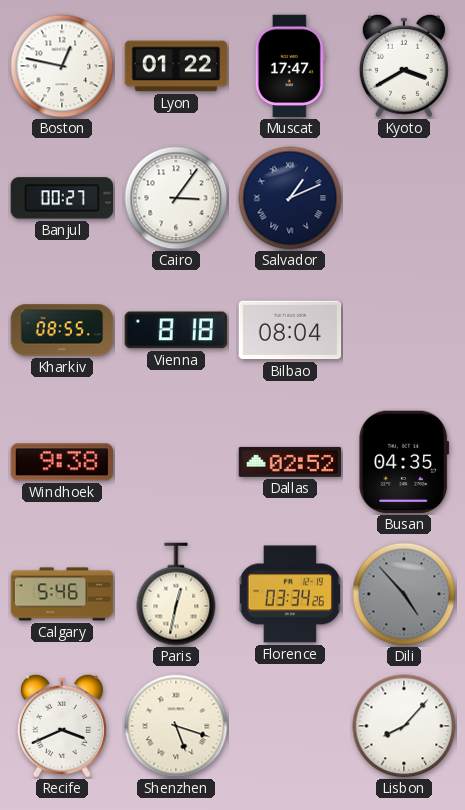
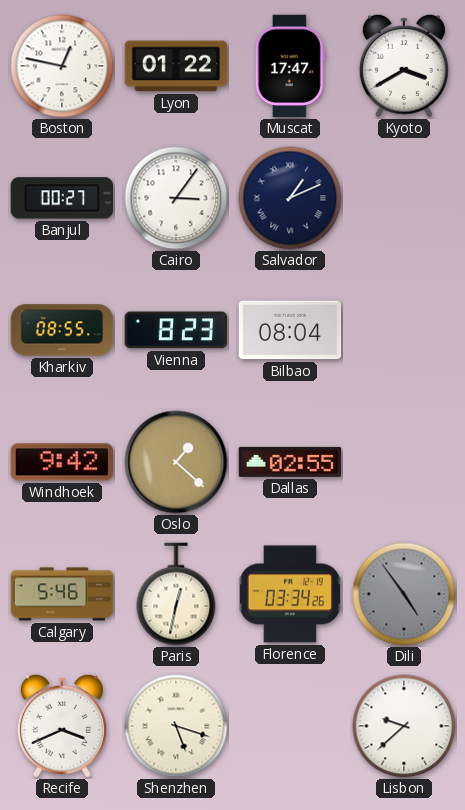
Vienna: 8:18 -> 8:23 (176, 330)
Windhoek: 9:38 -> 9:42 (62, 462)
Oslo: none -> 1:22 (176, 462)
Dallas: 02:52 -> 02:55 (290, 462)
Busan: 04:35 -> none (404, 462)
Dili: 4:53 -> 4:54 (404, 594)
Lisbon: 8:07 -> 9:38 (404, 726)
